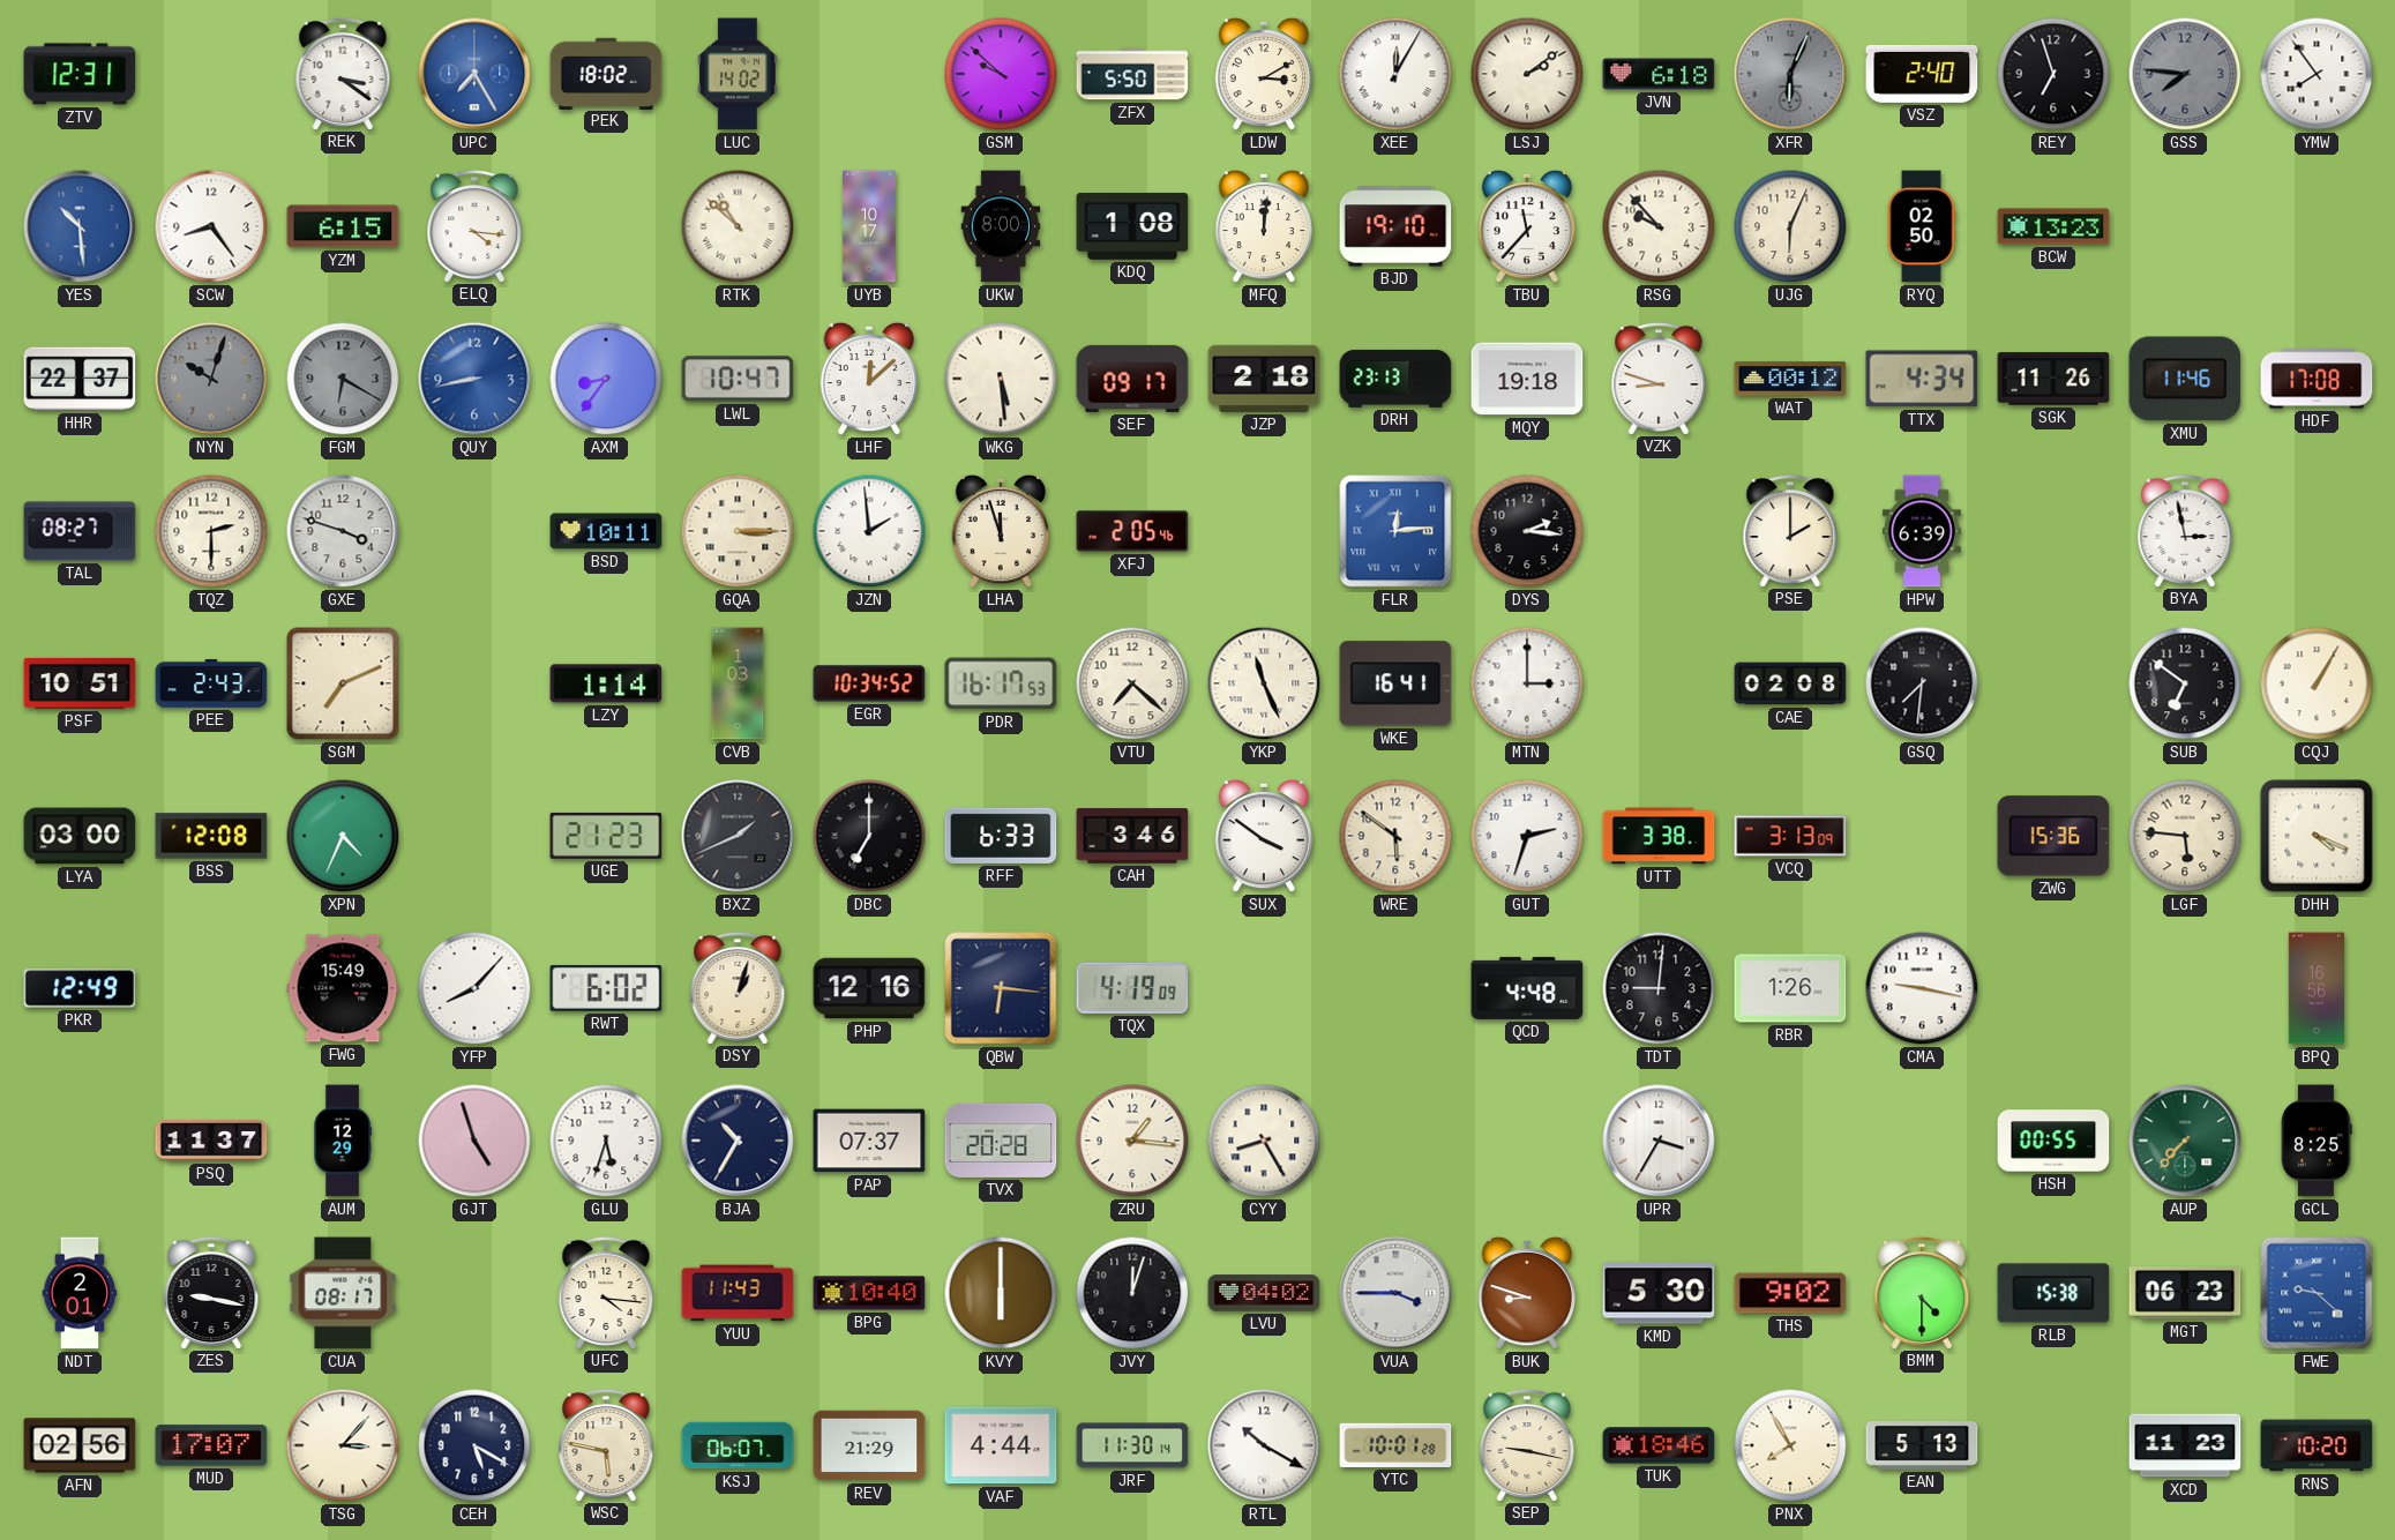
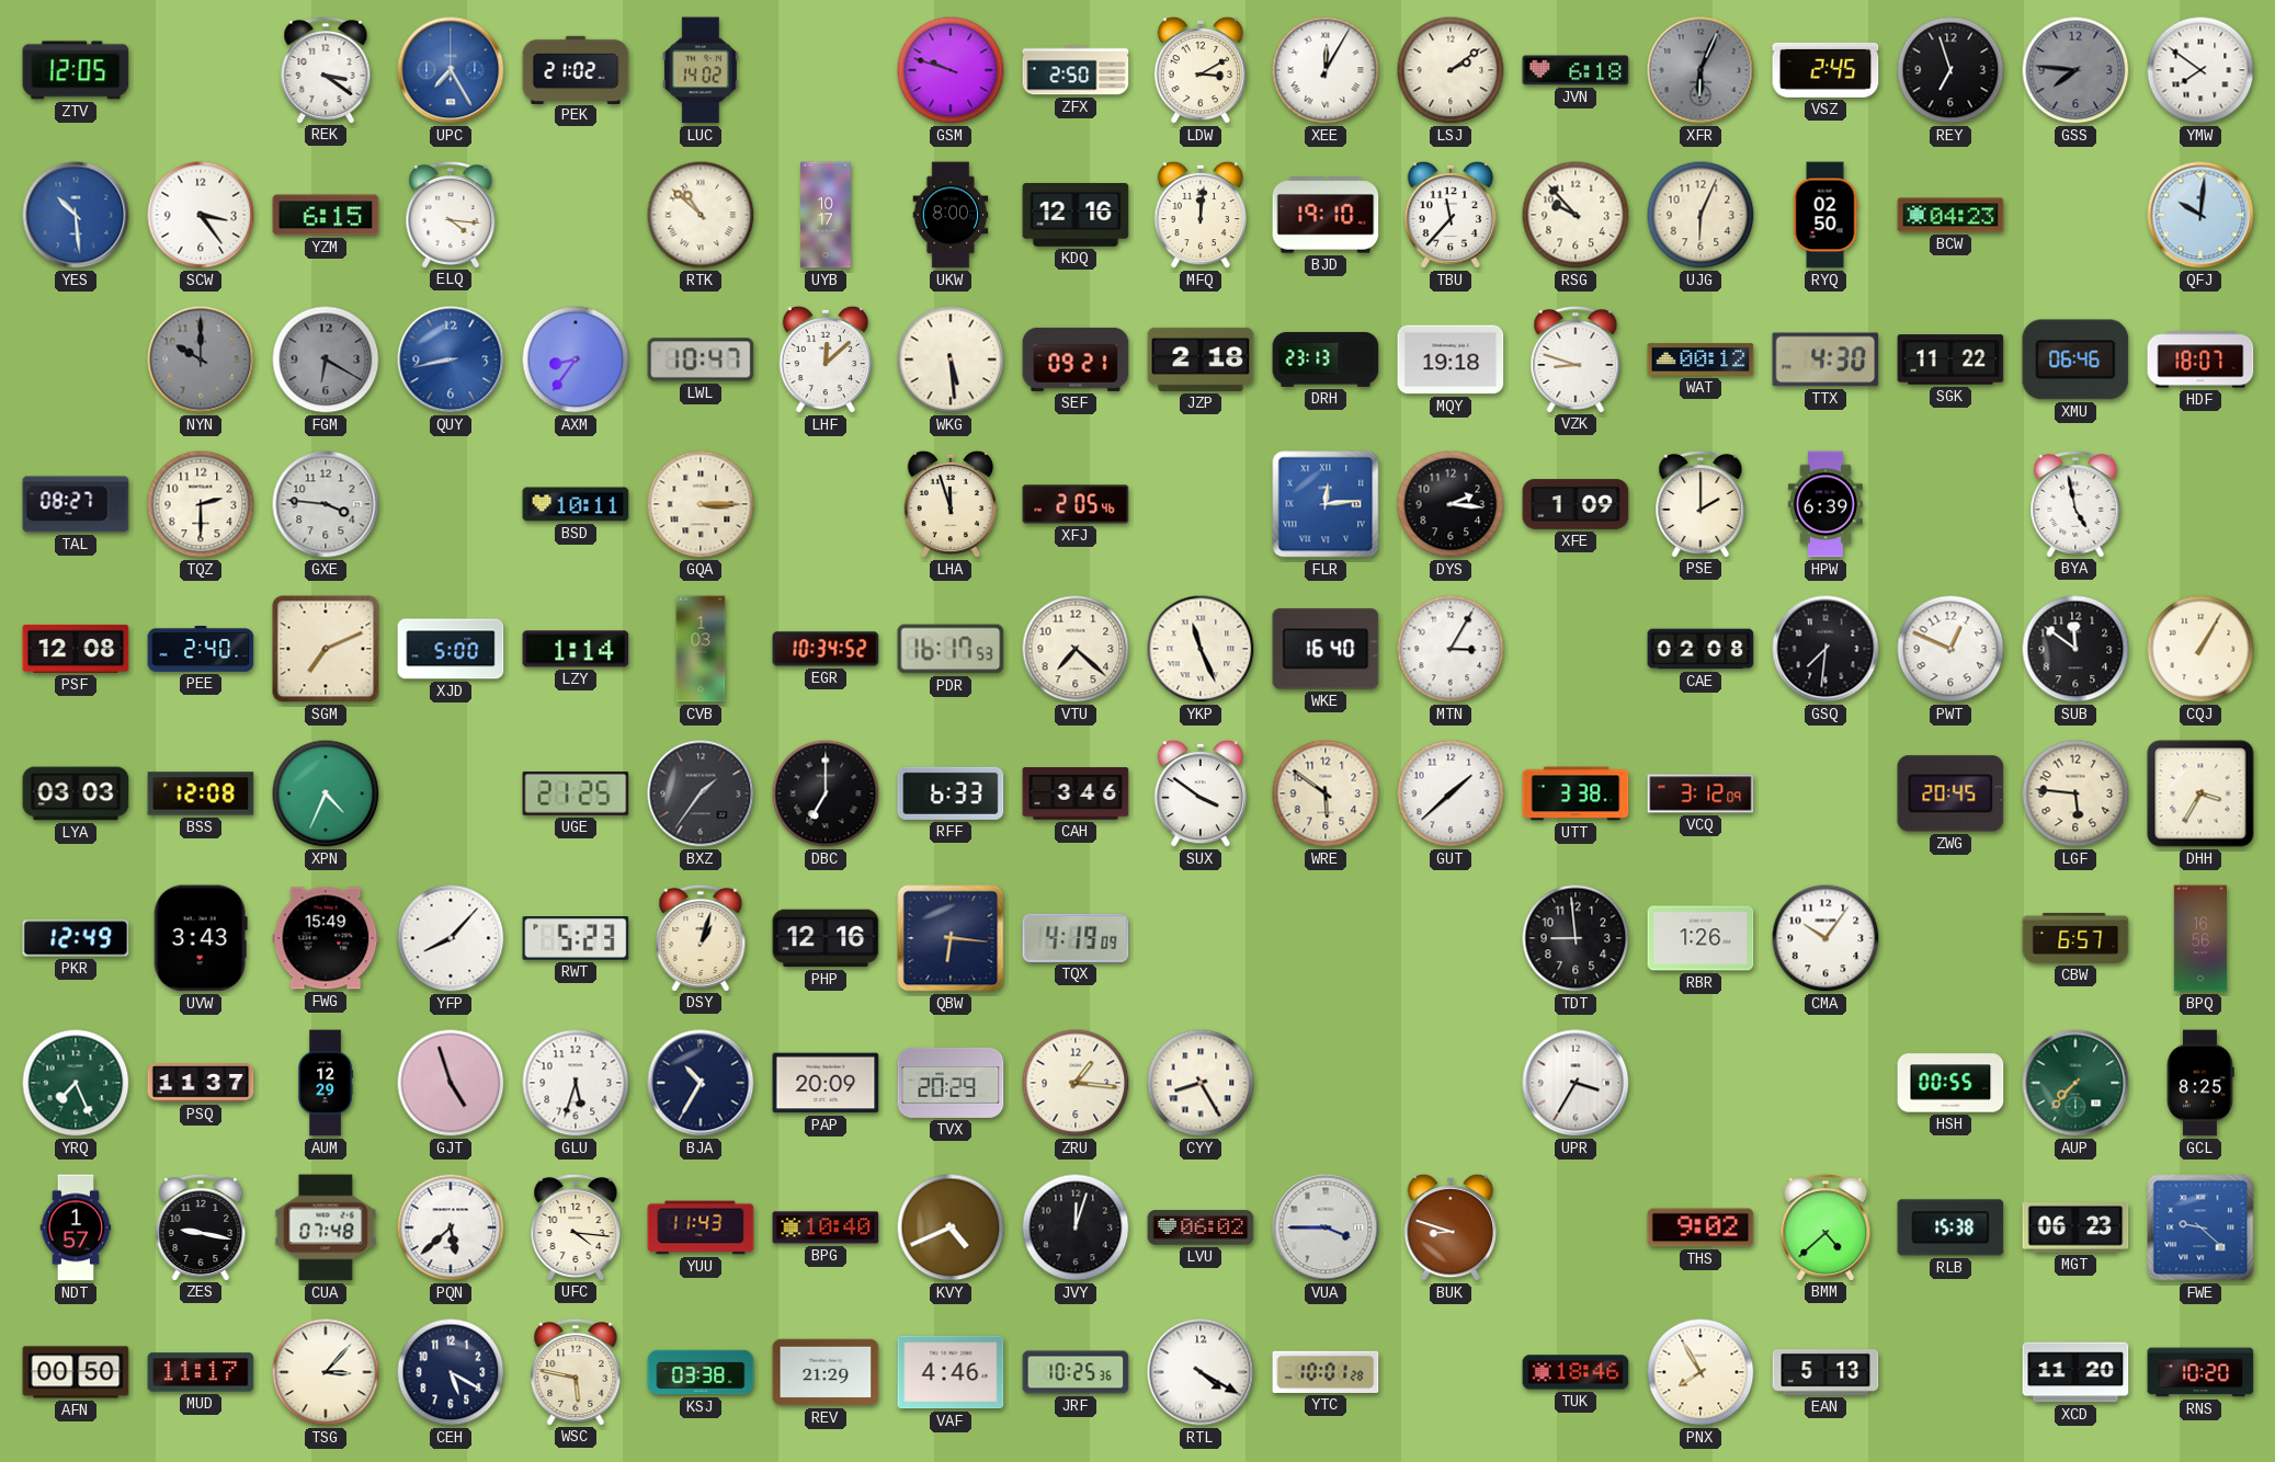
ZTV: 12:31 -> 12:05 (76, 70)
PEK: 18:02 -> 21:02 (576, 69)
GSM: 9:52 -> 9:48 (951, 70)
ZFX: 5:50 -> 2:50 (1076, 70)
VSZ: 2:40 -> 2:45 (1825, 70)
YMW: 7:54 -> 7:51 (2200, 70)
SCW: 8:24 -> 3:24 (201, 215)
KDQ: 1:08 -> 12:16 (1076, 215)
BCW: 13:23 -> 04:23 (1950, 215)
QFJ: none -> 10:01 (2200, 215)
HHR: 22:37 -> none (80, 379)
NYN: 10:03 -> 10:00 (201, 359)
SEF: 09:17 -> 09:21 (1076, 359)
TTX: 4:34 -> 4:30 (1825, 359)
SGK: 11:26 -> 11:22 (1950, 359)
XMU: 11:46 -> 06:46 (2075, 359)
HDF: 17:08 -> 18:07 (2200, 359)
GXE: 3:48 -> 3:46 (326, 504)
JZN: 1:59 -> none (869, 531)
XFE: none -> 1:09 (1576, 504)
BYA: 2:58 -> 4:58 (2075, 503)
PSF: 10:51 -> 12:08 (76, 649)
PEE: 2:43 -> 2:40 (201, 650)
XJD: none -> 5:00 (451, 649)
WKE: 16:41 -> 16:40 (1326, 649)
MTN: 3:00 -> 3:05 (1451, 649)
PWT: none -> 12:49 (1950, 649)
SUB: 6:51 -> 11:51 (2075, 649)
LYA: 03:00 -> 03:03 (76, 793)
UGE: 21:23 -> 21:25 (576, 793)
BXZ: 1:41 -> 1:36 (701, 793)
GUT: 2:33 -> 1:38 (1451, 793)
VCQ: 3:13 -> 3:12 (1700, 793)
ZWG: 15:36 -> 20:45 (1950, 793)
DHH: 4:19 -> 3:35 (2200, 793)
UVW: none -> 3:43 (201, 938)
RWT: 6:02 -> 5:23 (576, 939)
QCD: 4:48 -> none (1527, 988)
TDT: 9:01 -> 8:59 (1576, 938)
CMA: 9:17 -> 10:06 (1825, 938)
CBW: none -> 6:57 (2075, 938)
YRQ: none -> 7:26 (76, 1083)
PAP: 07:37 -> 20:09 (826, 1083)
TVX: 20:28 -> 20:29 (951, 1083)
NDT: 2:01 -> 1:57 (76, 1227)
CUA: 08:17 -> 07:48 (326, 1227)
PQN: none -> 5:38 (451, 1227)
KVY: 6:00 -> 4:41 (951, 1227)
LVU: 04:02 -> 06:02 (1201, 1227)
KMD: 5:30 -> none (1659, 1293)
BMM: 4:30 -> 4:38 (1825, 1226)
AFN: 02:56 -> 00:50 (76, 1372)
MUD: 17:07 -> 11:17 (201, 1372)
KSJ: 06:07 -> 03:38 (701, 1372)
VAF: 4:44 -> 4:46 (951, 1372)
JRF: 11:30 -> 10:25 (1076, 1372)
RTL: 10:20 -> 4:20 (1201, 1372)
SEP: 9:17 -> none (1527, 1444)
XCD: 11:23 -> 11:20 (2075, 1372)
